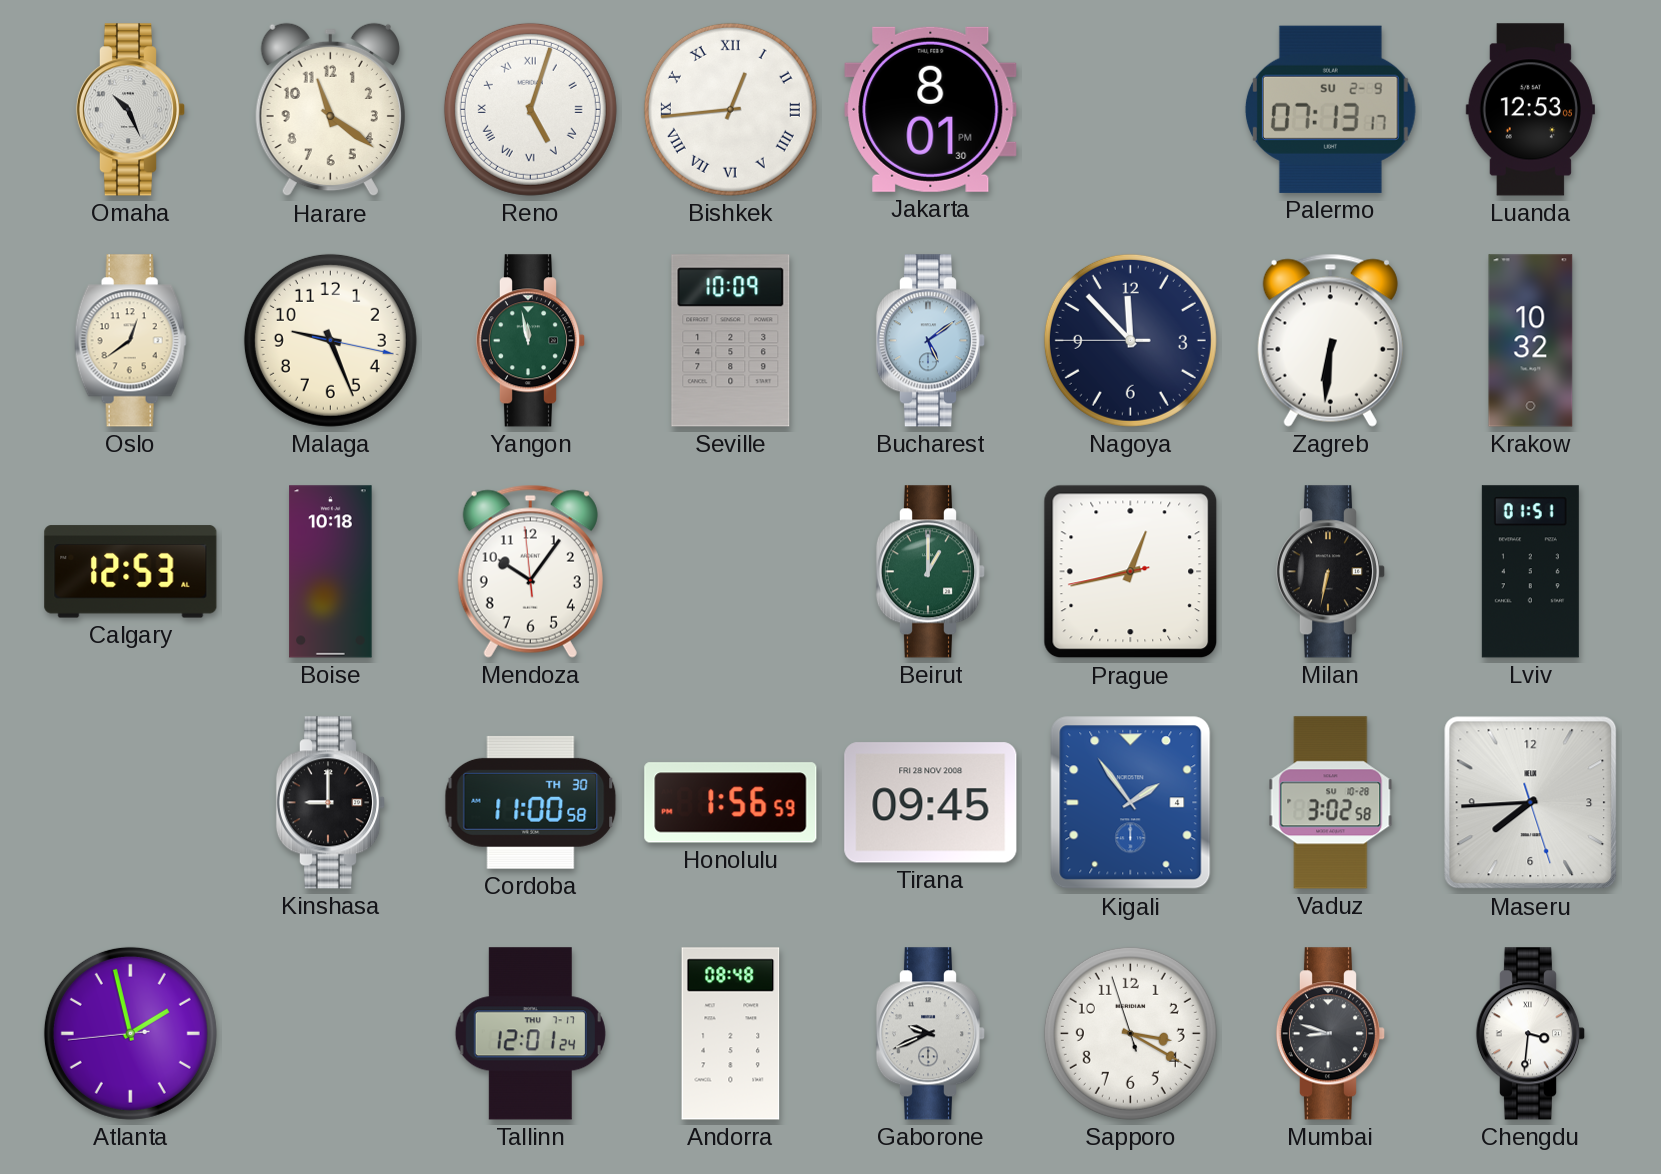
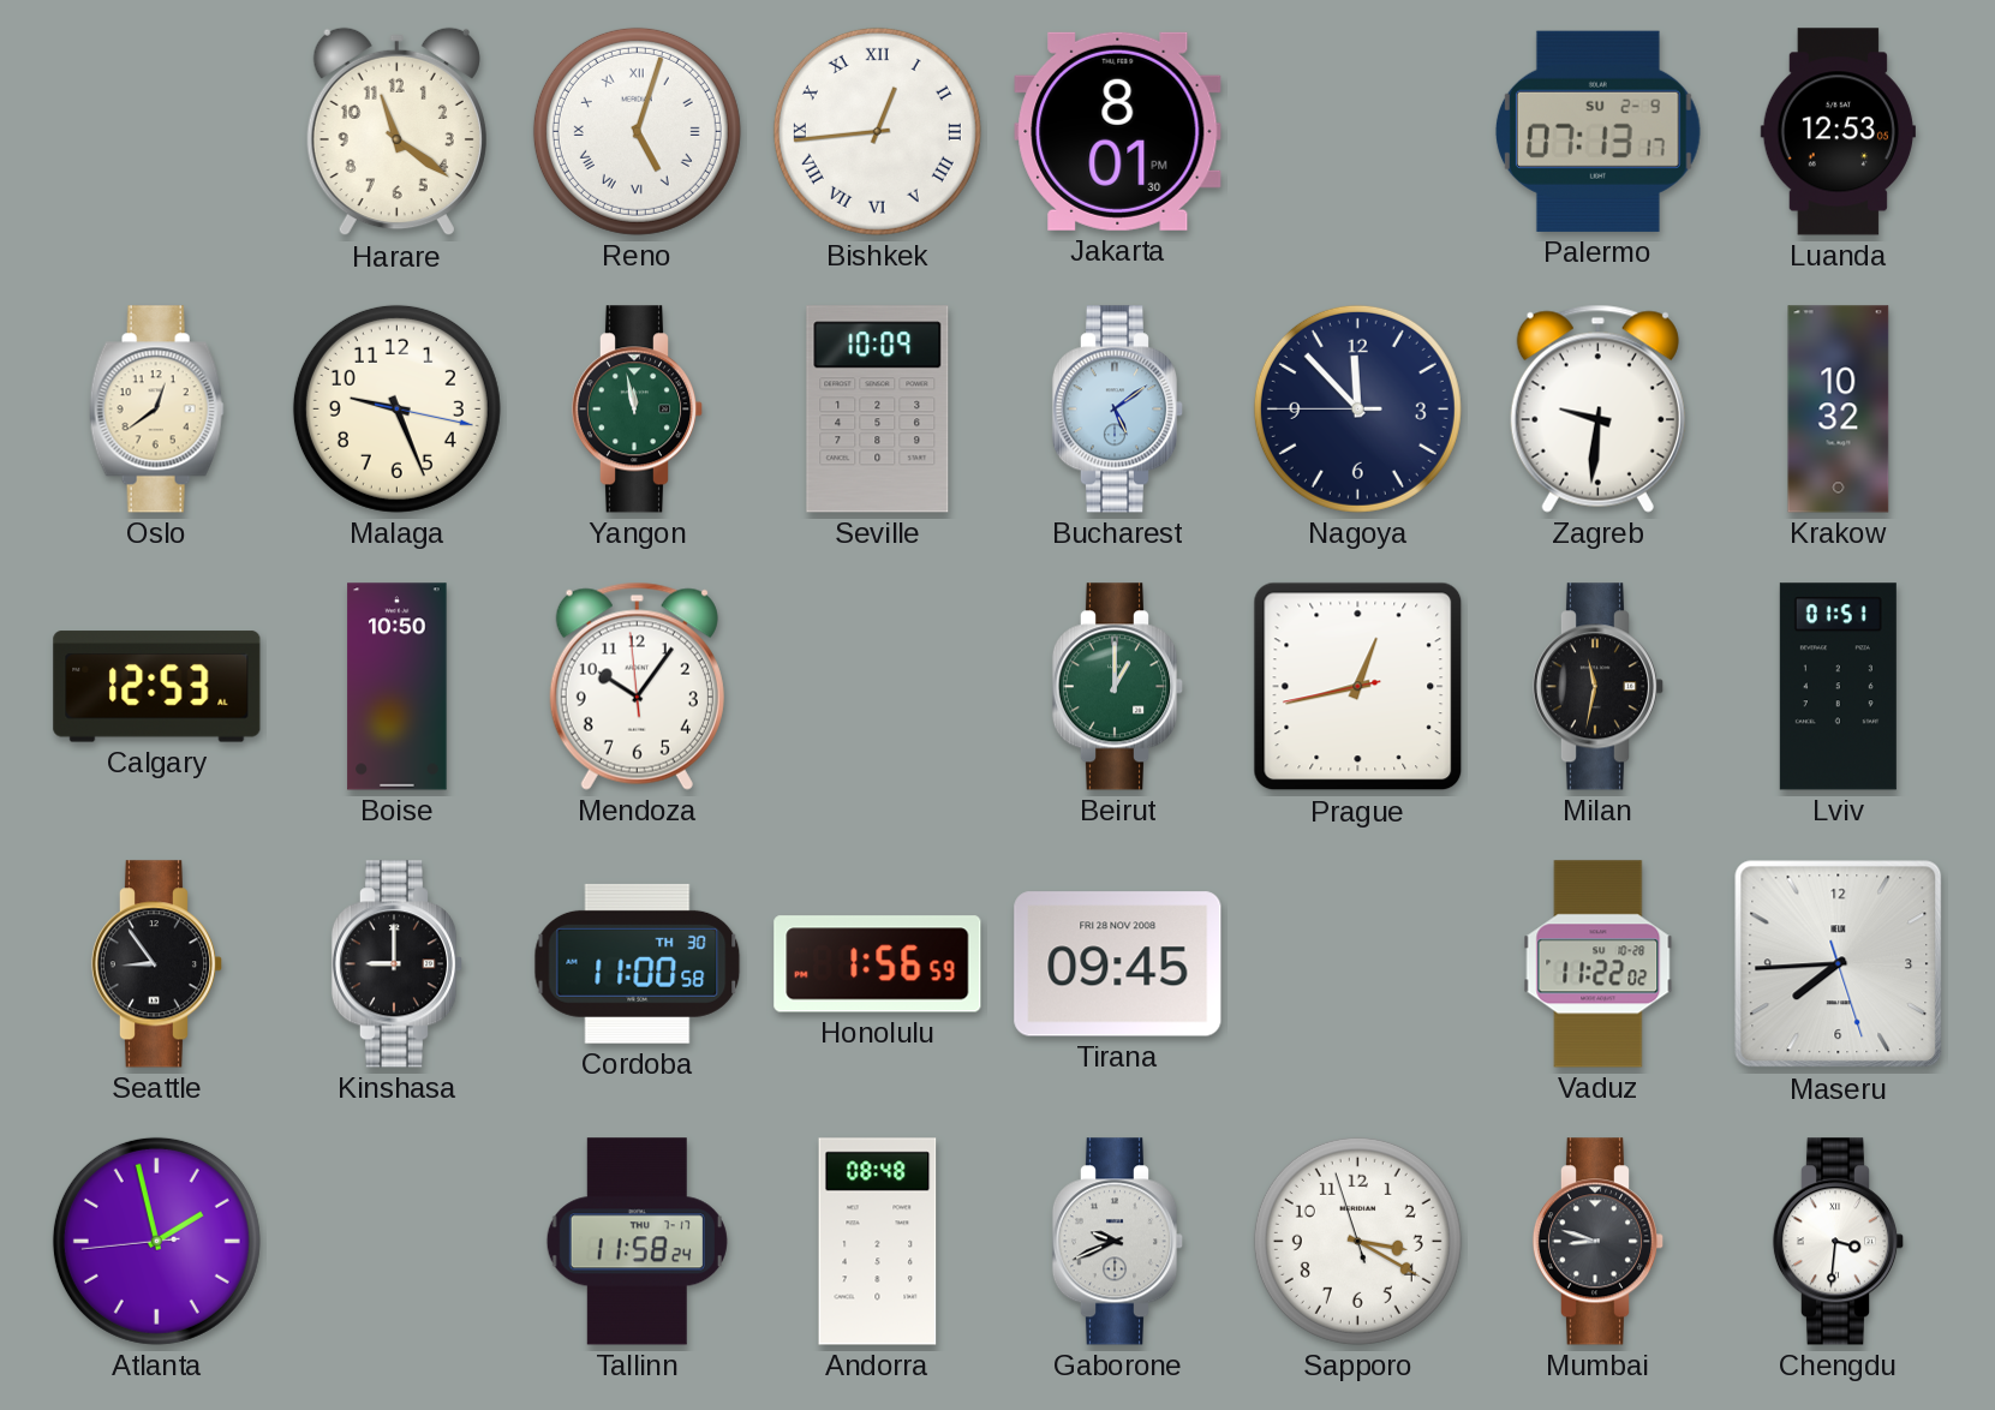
Omaha: 10:26 -> none (131, 110)
Zagreb: 6:31 -> 9:31 (1597, 408)
Boise: 10:18 -> 10:50 (398, 687)
Milan: 6:32 -> 11:32 (1599, 687)
Seattle: none -> 8:54 (157, 964)
Kigali: 1:54 -> none (1131, 803)
Vaduz: 3:02 -> 11:22 (1599, 964)
Tallinn: 12:01 -> 11:58 (637, 1242)
